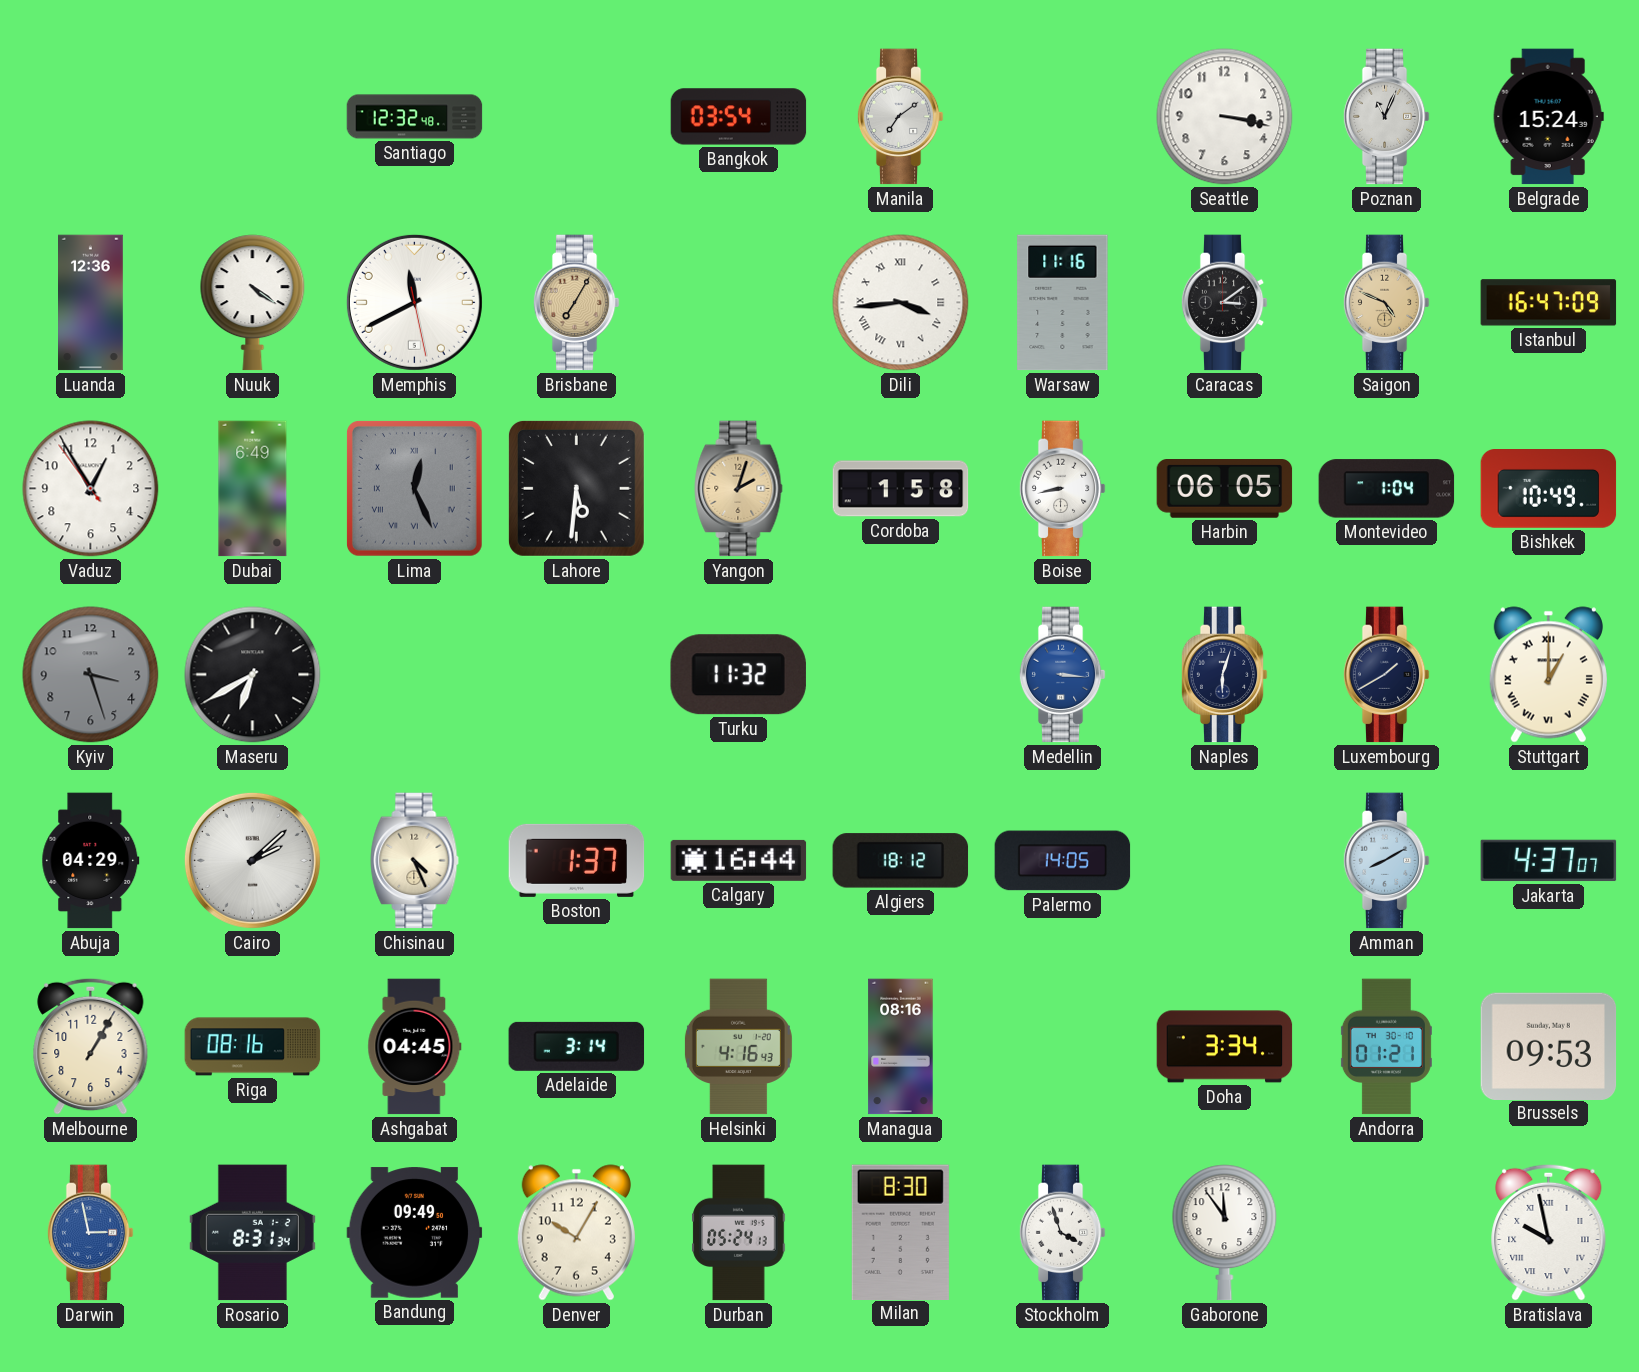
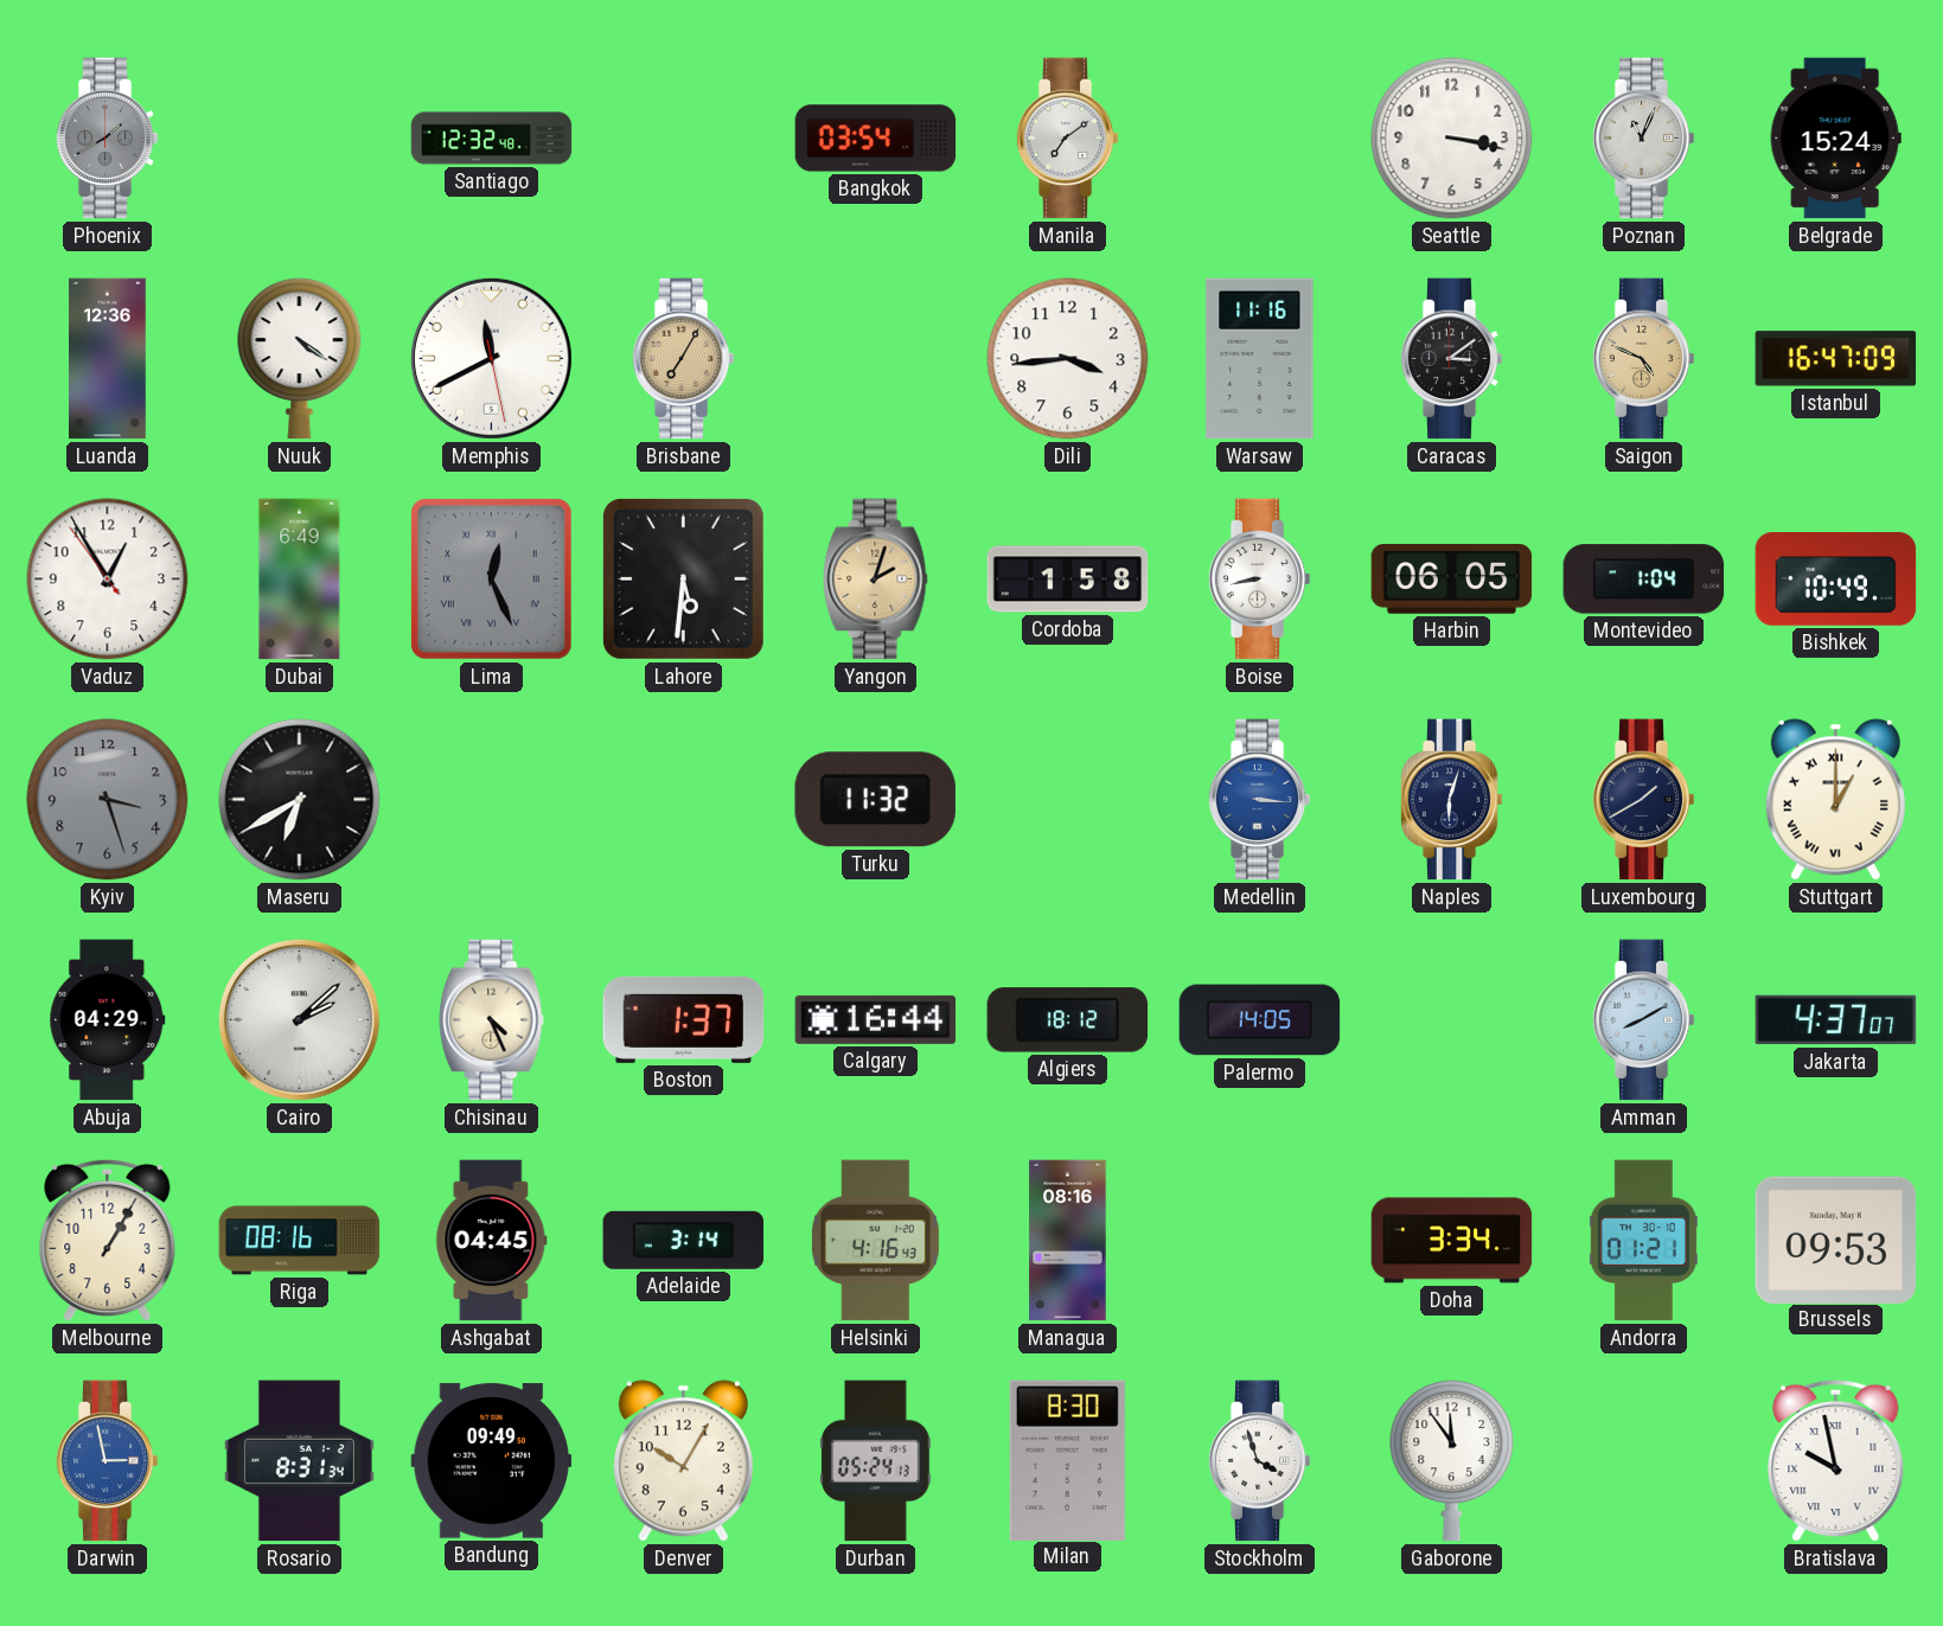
Phoenix: none -> 1:40 (107, 139)
Dili numerals: Roman -> Arabic (1068, 359)
